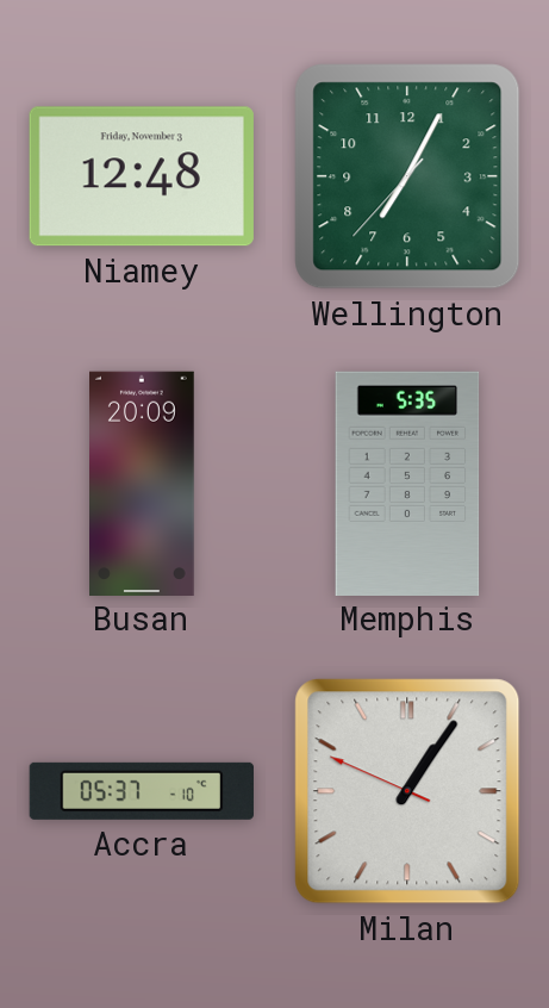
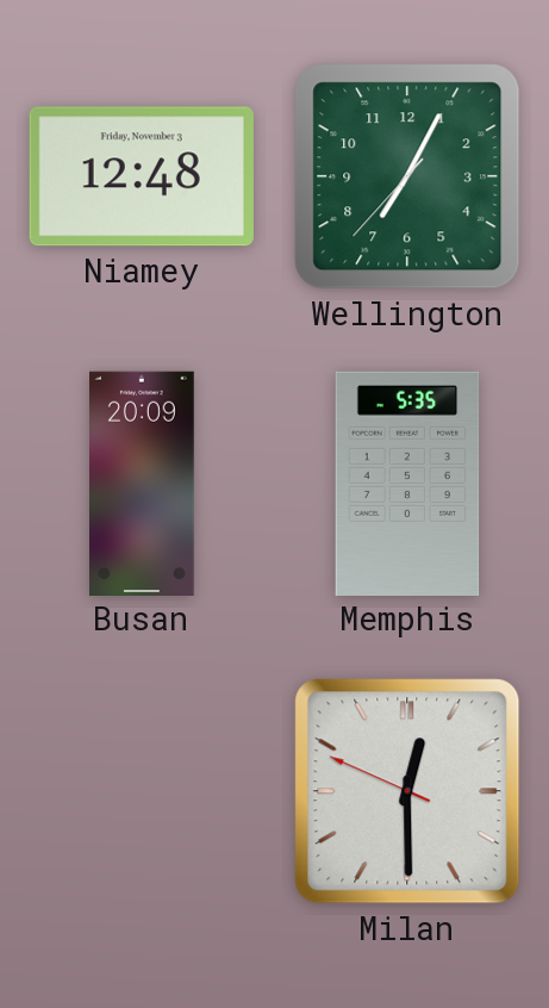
Accra: 05:37 -> none (142, 791)
Milan: 1:05 -> 12:29 (407, 791)
